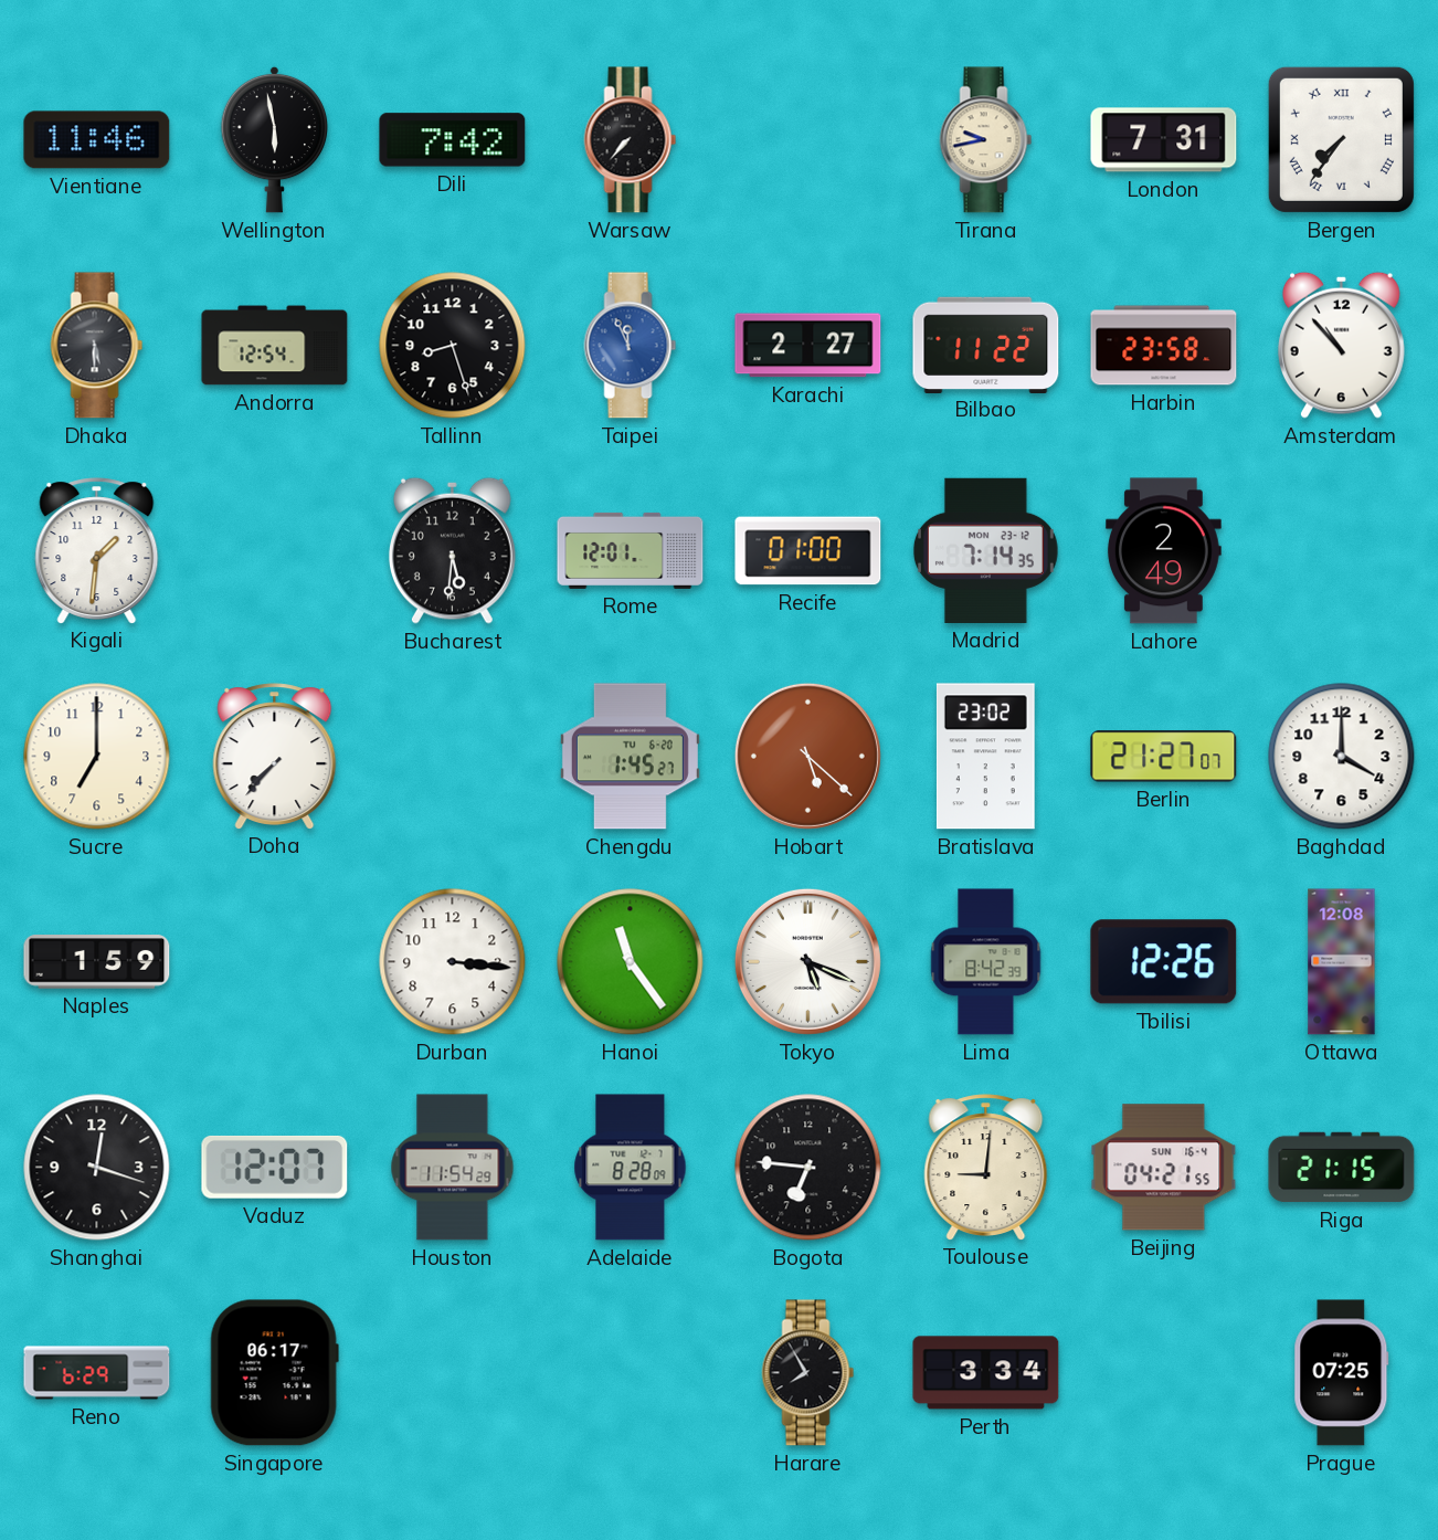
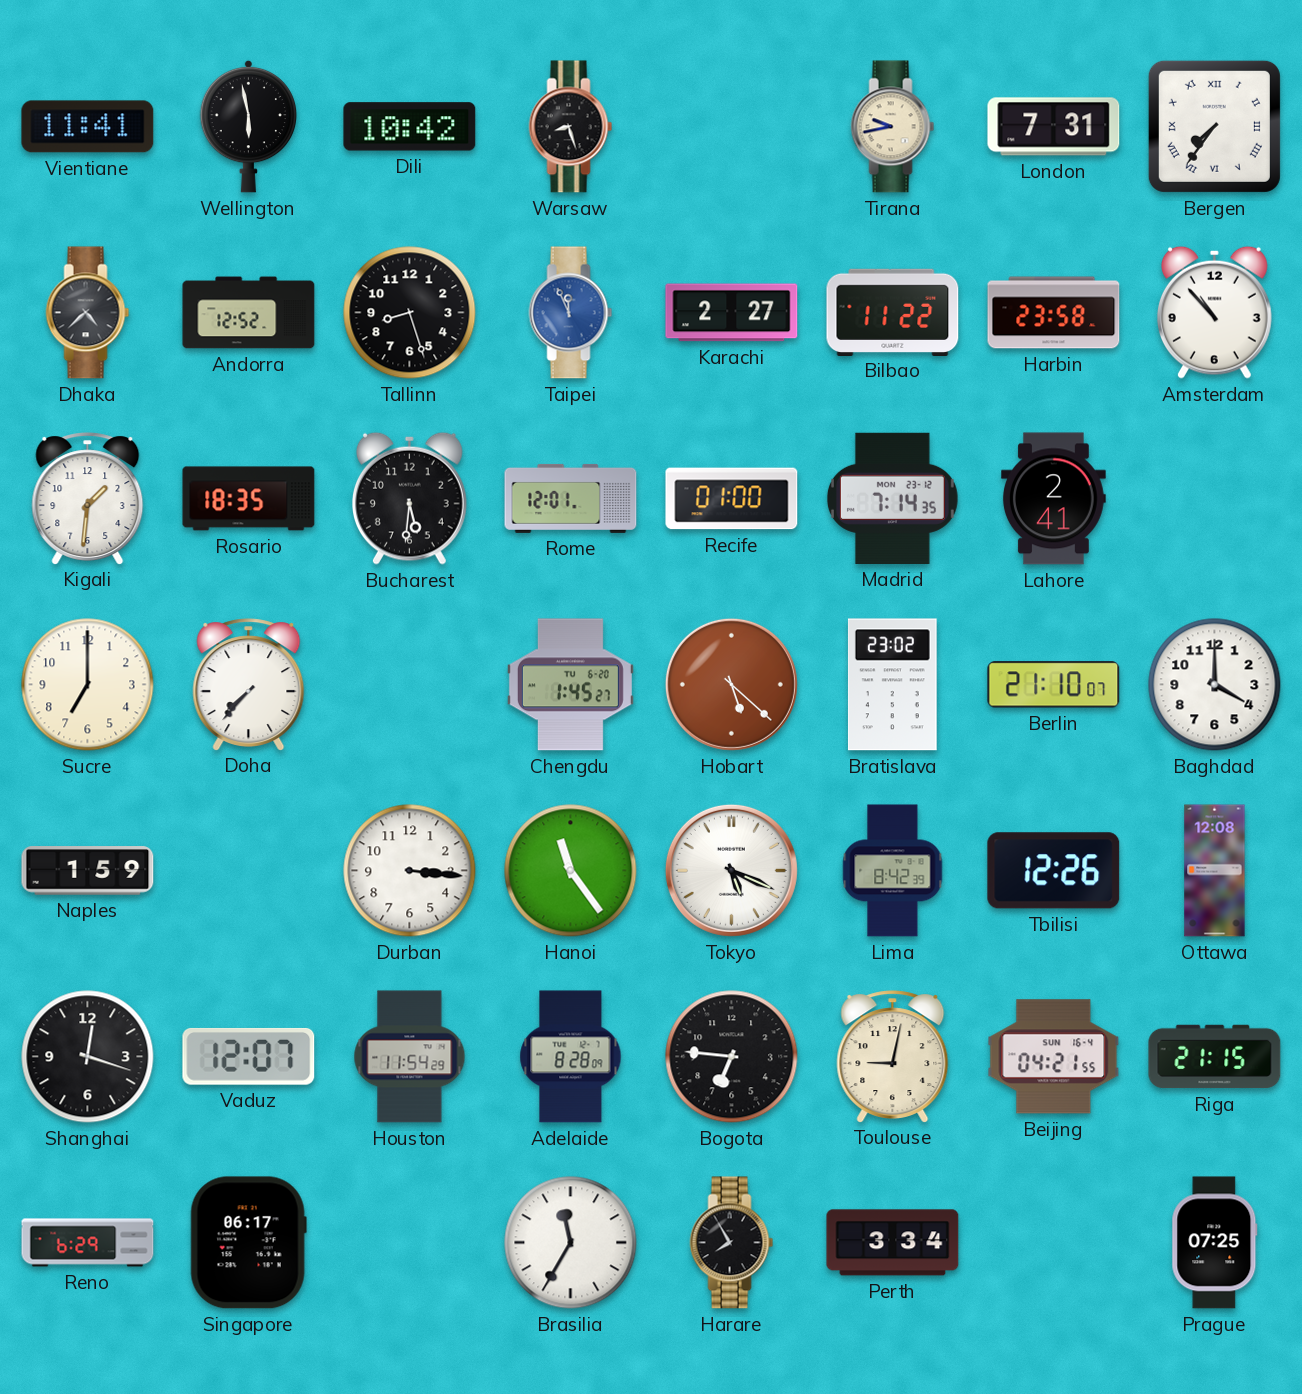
Vientiane: 11:46 -> 11:41 (88, 127)
Dili: 7:42 -> 10:42 (410, 127)
Warsaw: 7:37 -> 8:27 (571, 127)
Dhaka: 5:30 -> 4:38 (88, 313)
Andorra: 12:54 -> 12:52 (249, 313)
Rosario: none -> 18:35 (249, 499)
Lahore: 2:49 -> 2:41 (1053, 499)
Berlin: 21:27 -> 21:10 (1054, 685)
Toulouse: 9:01 -> 9:02 (893, 1056)
Brasilia: none -> 11:35 (571, 1243)
